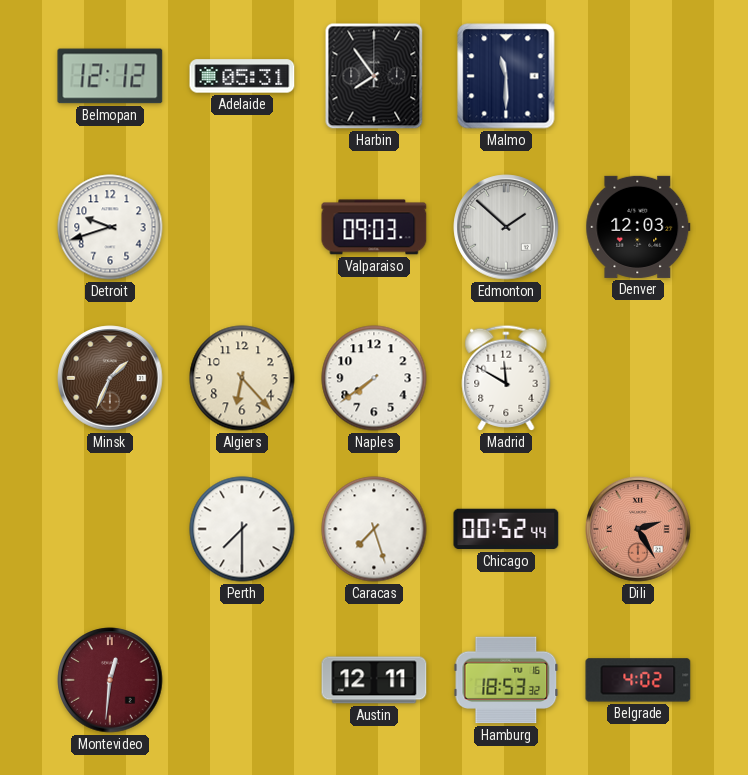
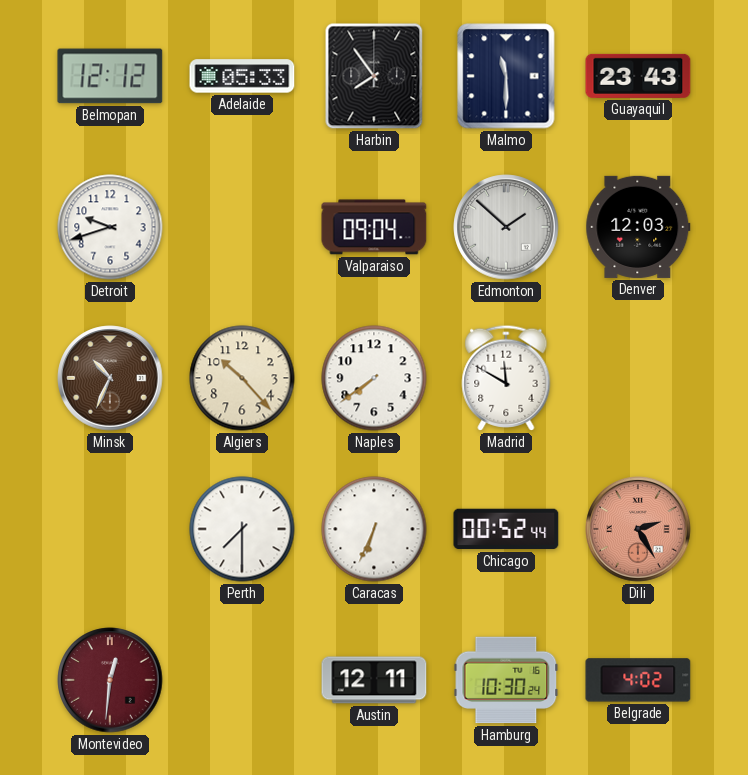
Adelaide: 05:31 -> 05:33 (242, 76)
Guayaquil: none -> 23:43 (638, 76)
Valparaiso: 09:03 -> 09:04 (374, 227)
Minsk: 1:34 -> 10:34 (110, 378)
Algiers: 6:23 -> 10:23 (242, 378)
Caracas: 7:27 -> 6:34 (374, 529)
Hamburg: 18:53 -> 10:30 (506, 680)
